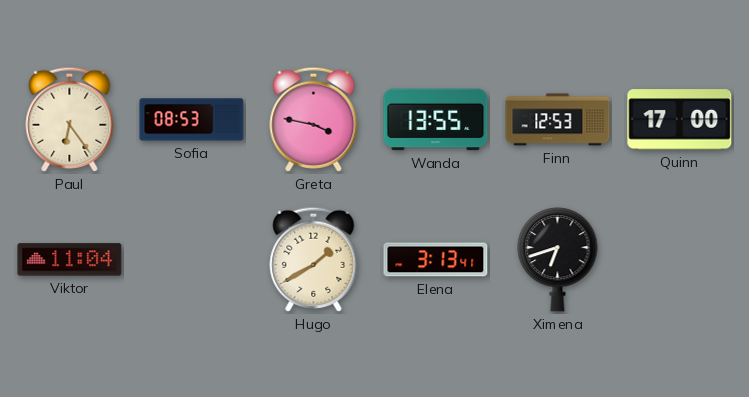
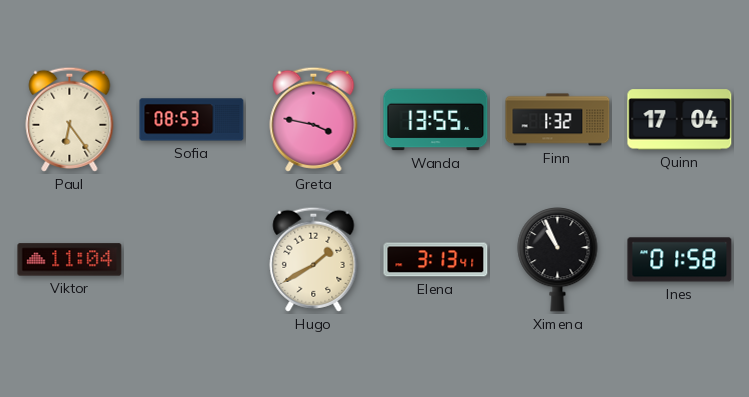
Finn: 12:53 -> 1:32 (558, 120)
Quinn: 17:00 -> 17:04 (680, 120)
Ximena: 6:42 -> 10:56 (558, 260)
Ines: none -> 01:58 (680, 260)
